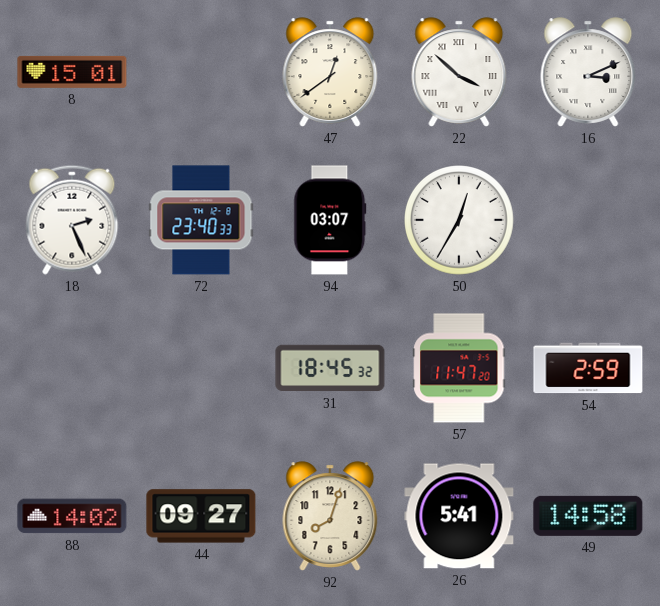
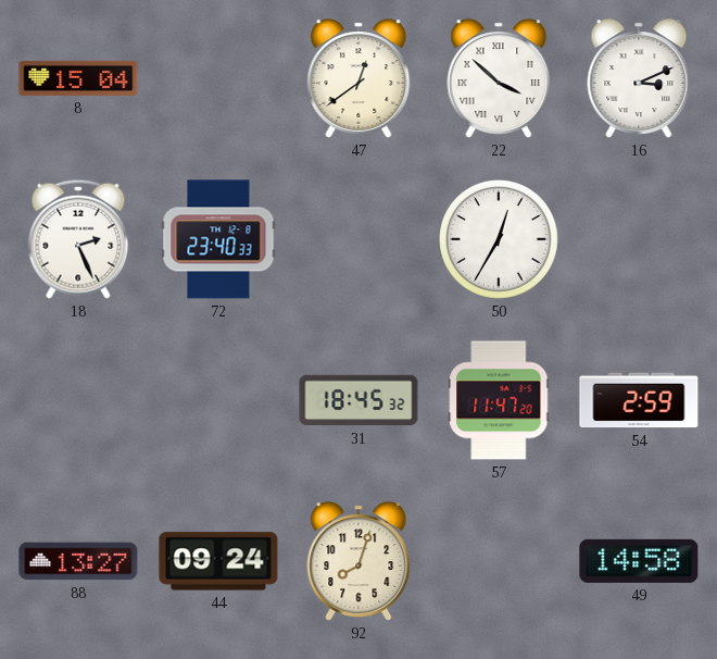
8: 15:01 -> 15:04 (78, 78)
94: 03:07 -> none (330, 220)
88: 14:02 -> 13:27 (78, 561)
44: 09:27 -> 09:24 (218, 561)
26: 5:41 -> none (459, 516)
